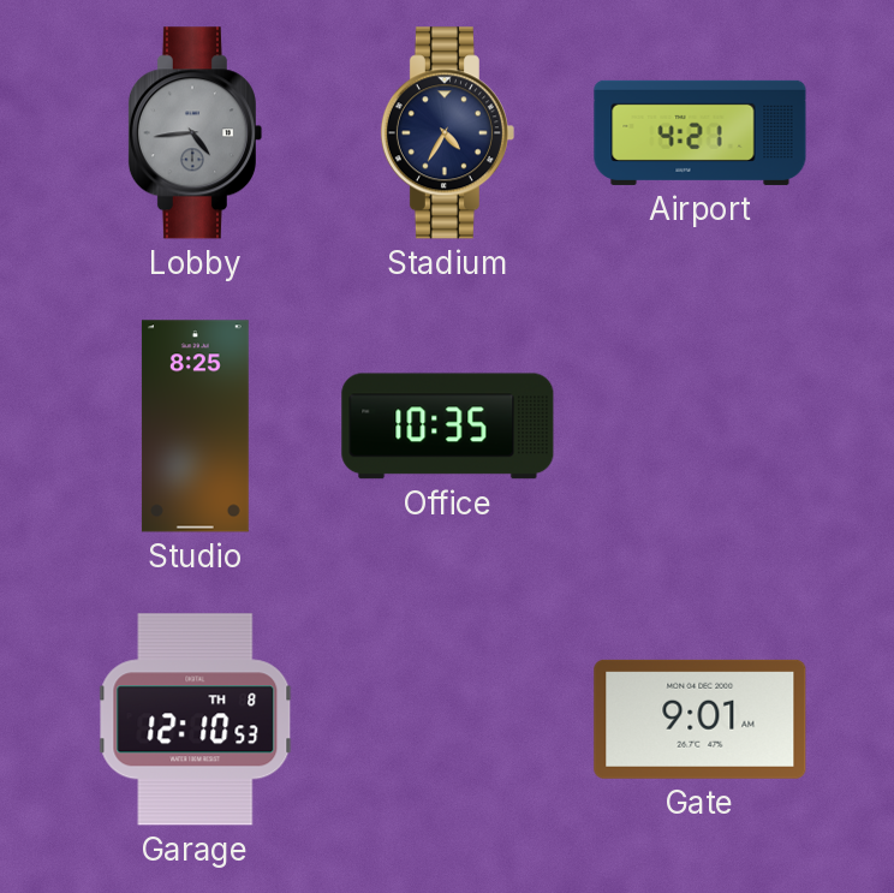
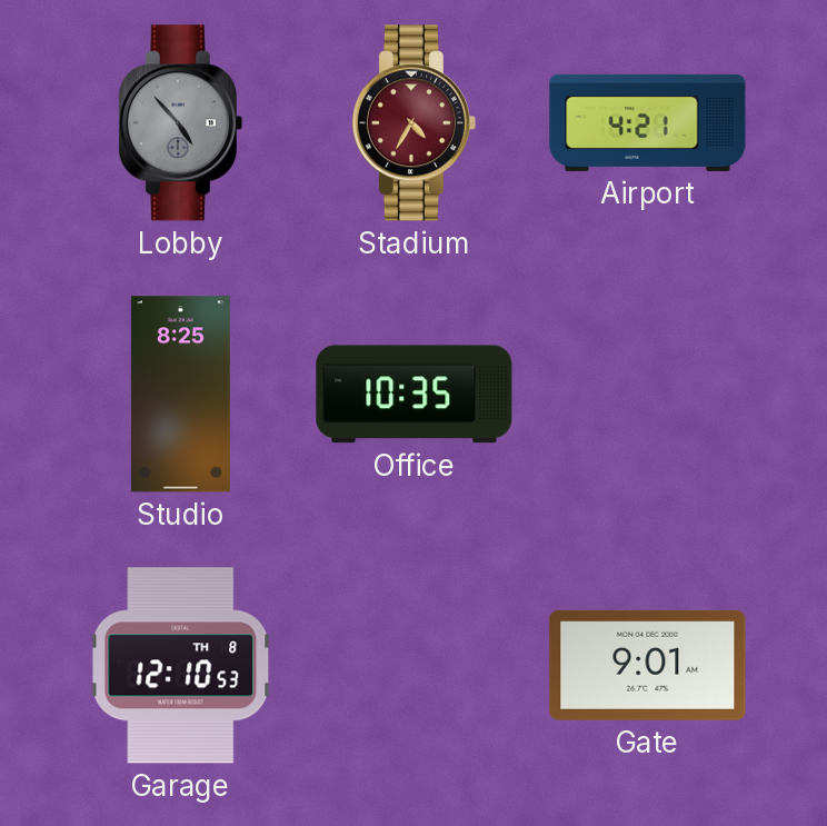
Lobby: 4:44 -> 4:53 (180, 123)
Stadium dial: navy -> burgundy (413, 123)
